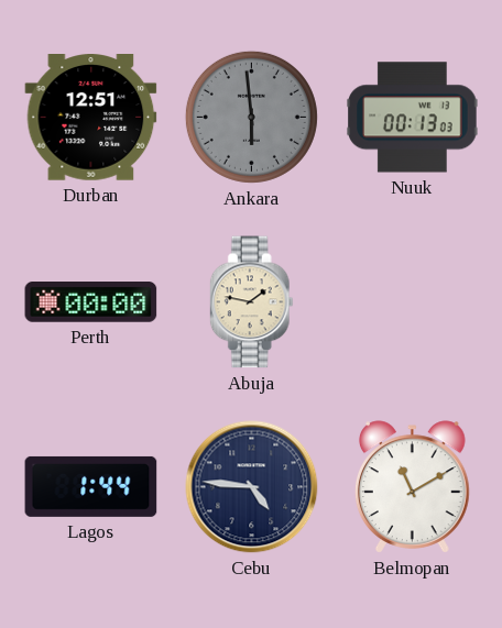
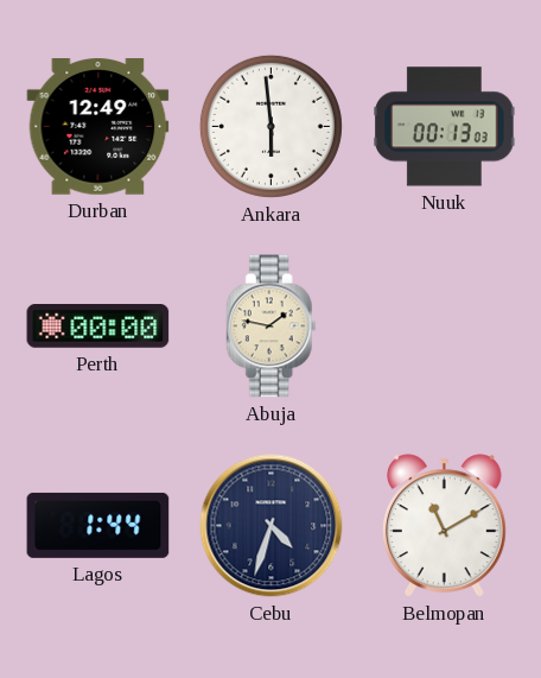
Durban: 12:51 -> 12:49 (98, 127)
Ankara dial: grey -> white (270, 126)
Cebu: 4:46 -> 4:33 (272, 526)
